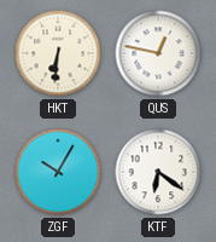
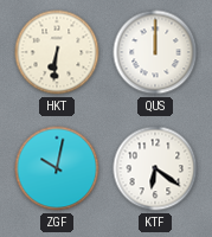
QUS: 12:47 -> 12:00 (155, 52)
ZGF: 10:05 -> 10:02 (57, 168)
